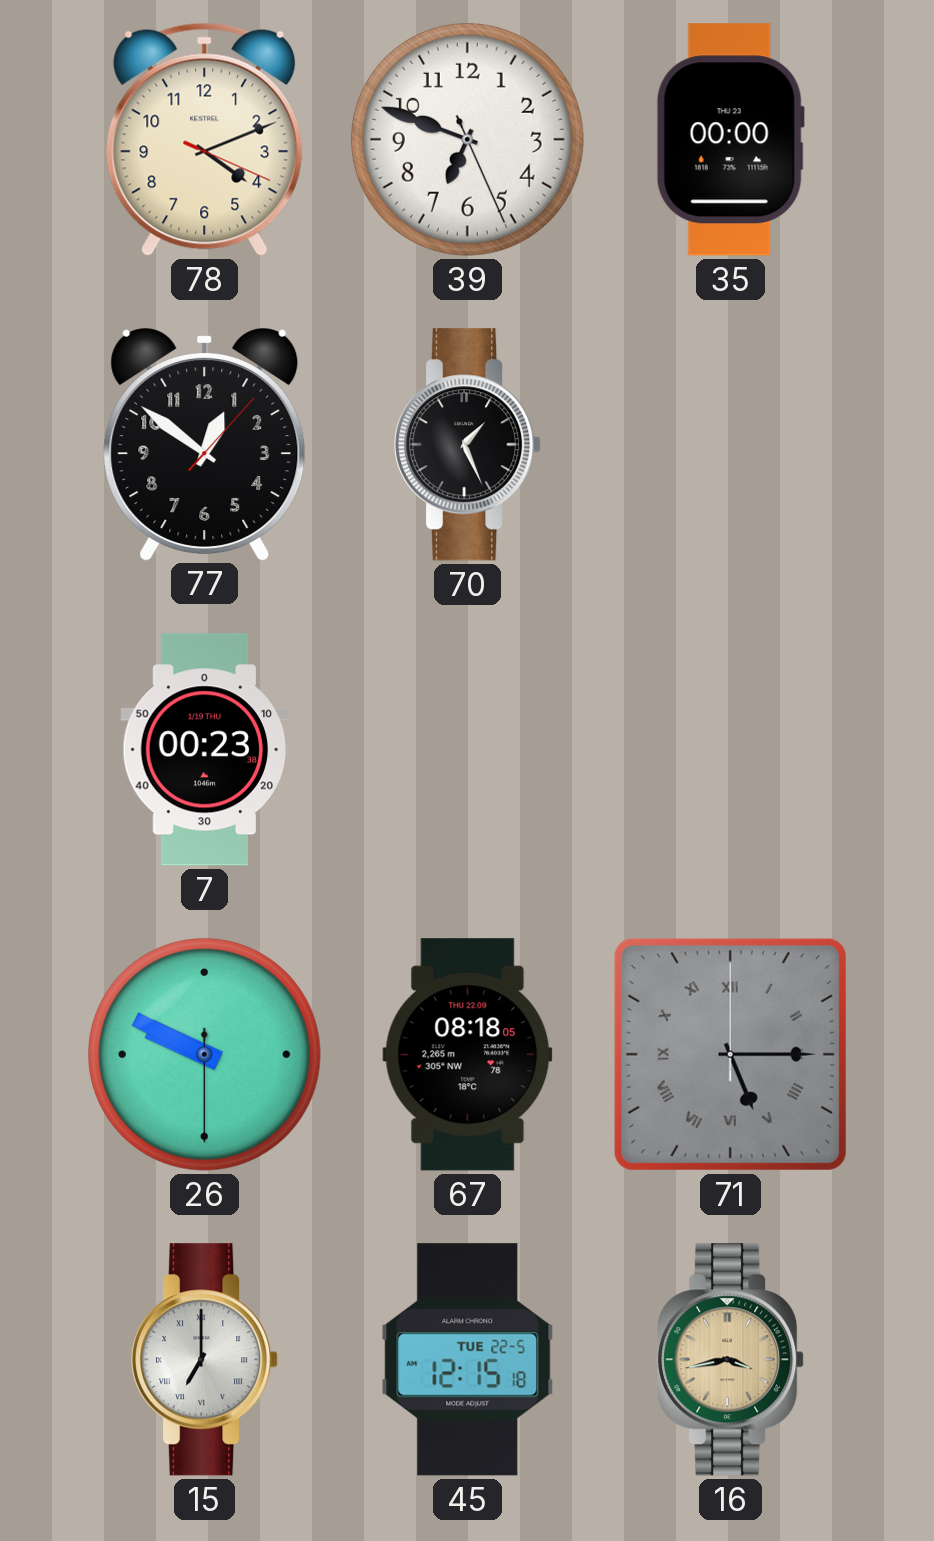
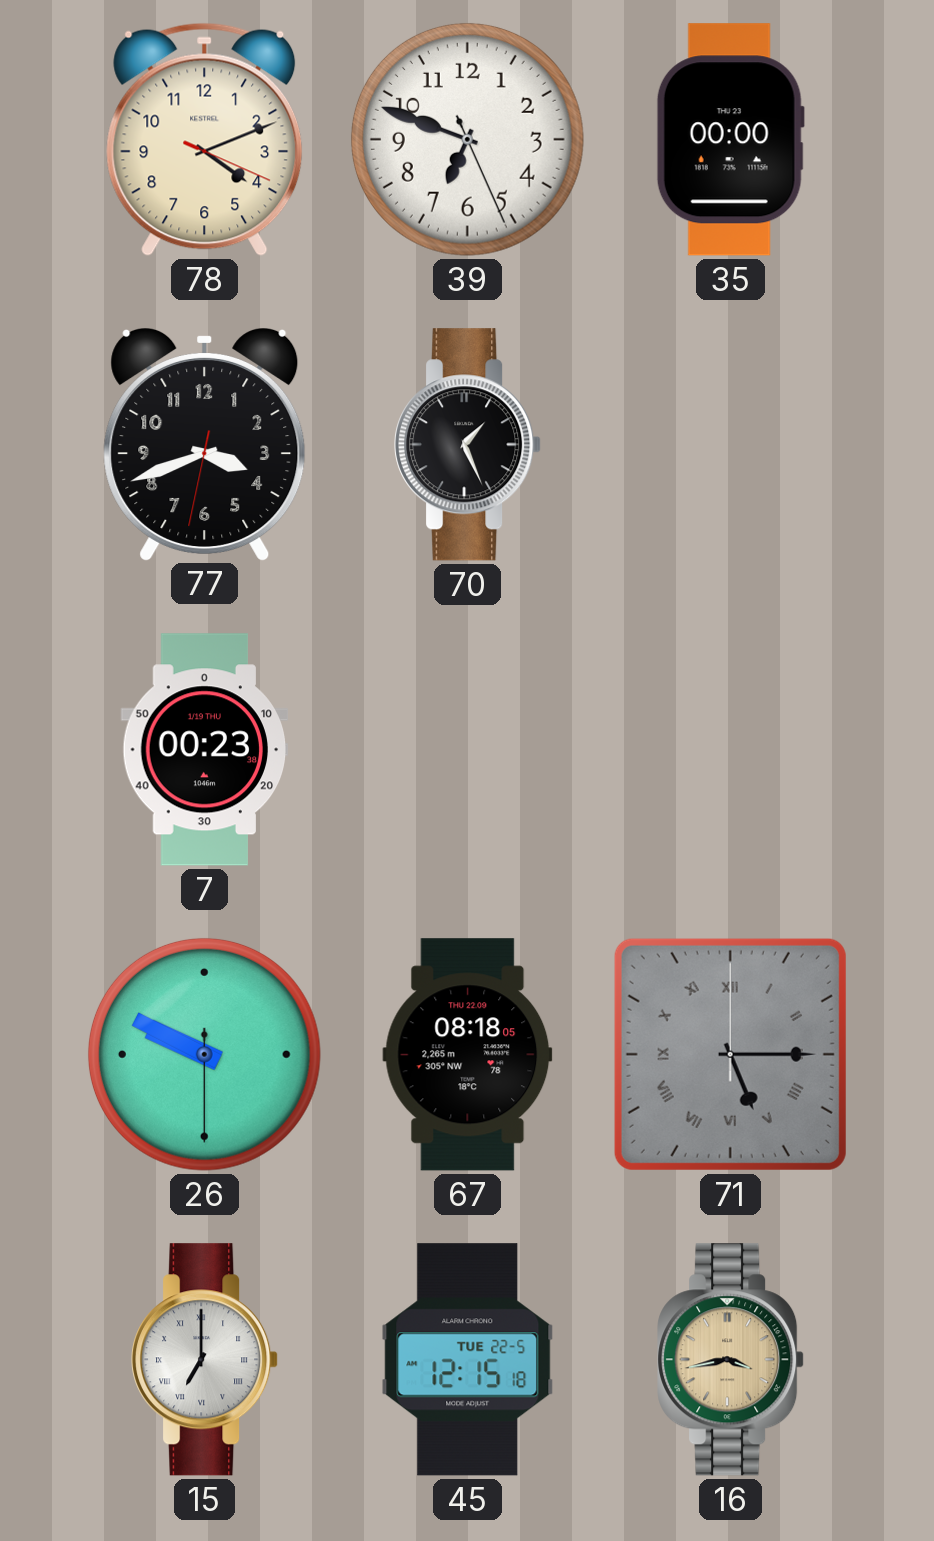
77: 12:51 -> 3:41 (205, 445)
